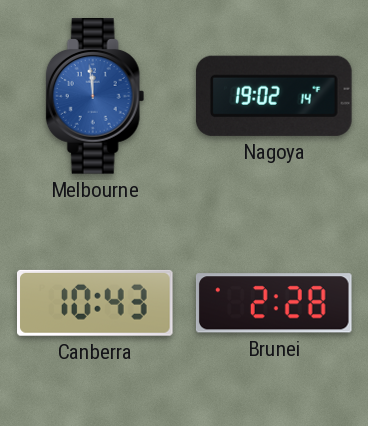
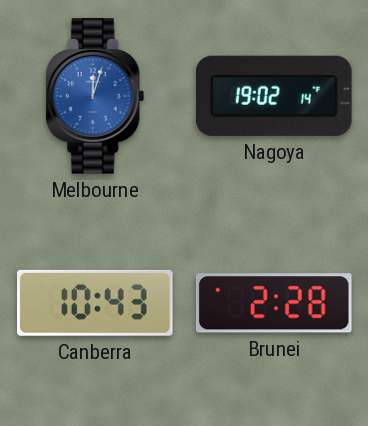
Melbourne: 11:59 -> 12:03 (95, 96)
